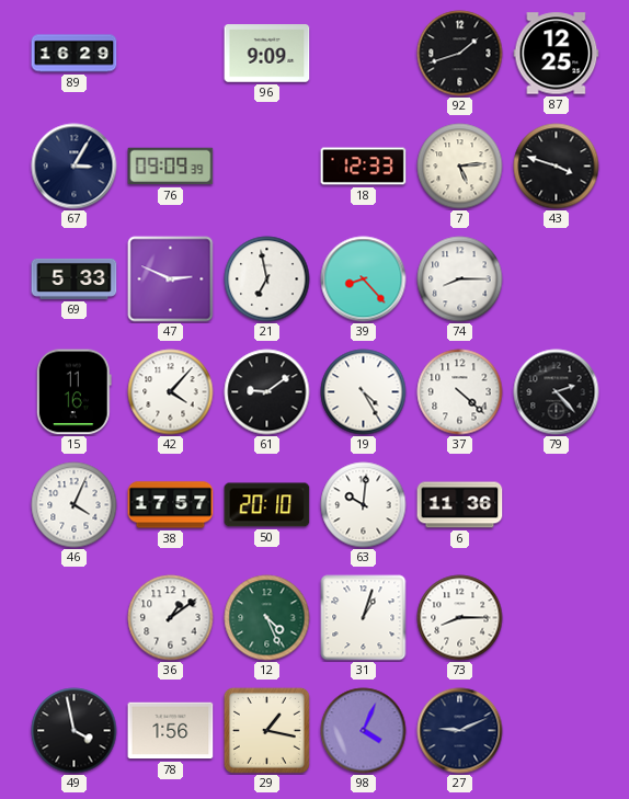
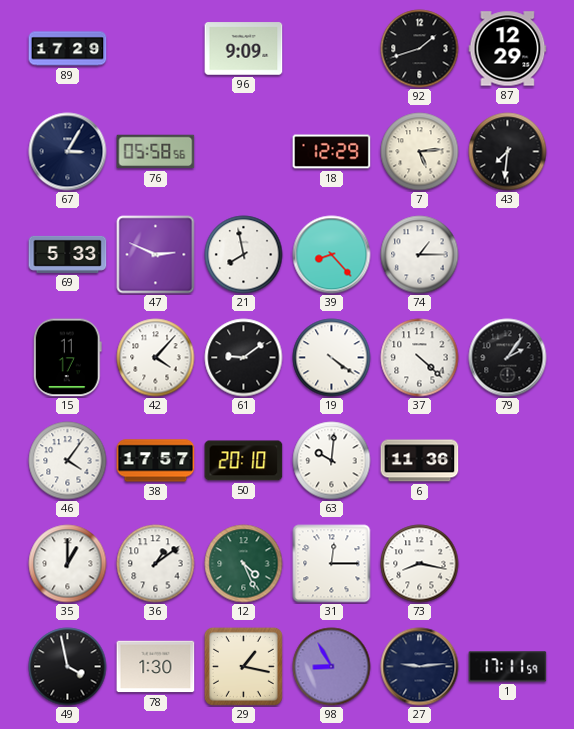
89: 16:29 -> 17:29 (68, 49)
87: 12:25 -> 12:29 (508, 49)
76: 09:09 -> 05:58 (156, 152)
18: 12:33 -> 12:29 (332, 152)
43: 3:48 -> 7:31 (508, 152)
21: 6:58 -> 7:58 (244, 255)
74: 8:15 -> 1:15 (420, 255)
15: 11:16 -> 11:17 (67, 358)
19: 4:25 -> 4:21 (332, 358)
79: 2:23 -> 2:06 (508, 358)
46: 4:04 -> 4:06 (68, 461)
35: none -> 1:00 (68, 564)
31: 1:03 -> 12:15 (332, 564)
73: 8:15 -> 8:17 (420, 564)
78: 1:56 -> 1:30 (156, 667)
98: 4:04 -> 8:55 (332, 667)
27: 9:11 -> 9:14 (420, 667)
1: none -> 17:11 (508, 667)
